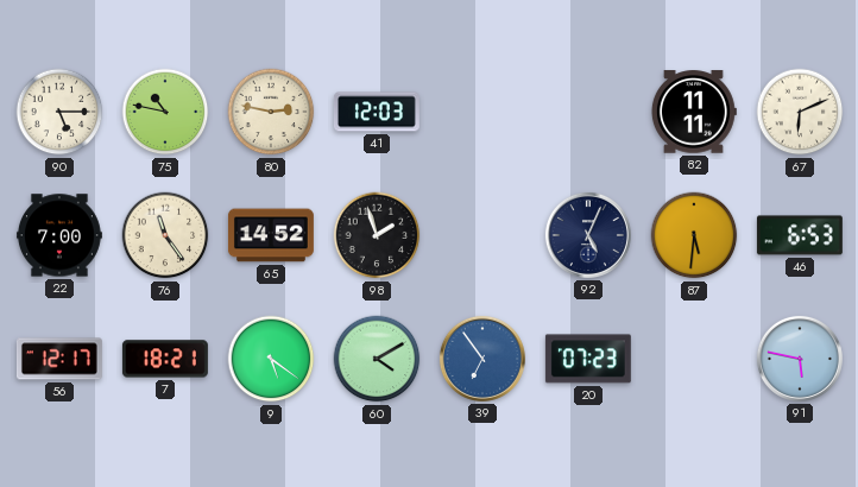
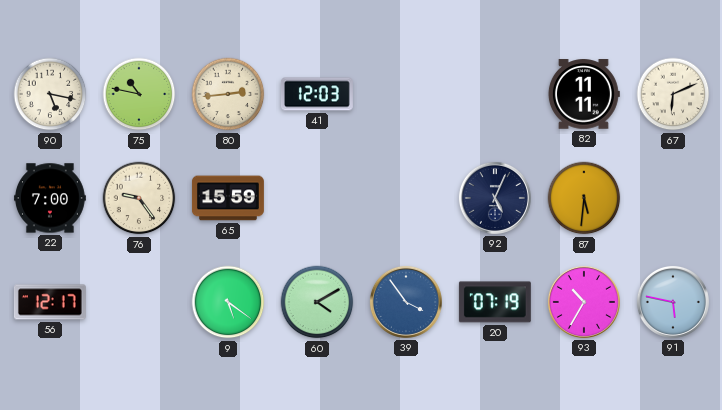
90: 5:15 -> 5:17 (50, 94)
80: 2:47 -> 2:44 (228, 94)
76: 11:24 -> 9:24 (139, 198)
65: 14:52 -> 15:59 (228, 198)
98: 1:57 -> none (377, 235)
46: 6:53 -> none (800, 235)
7: 18:21 -> none (165, 359)
39: 6:54 -> 3:54 (406, 302)
20: 07:23 -> 07:19 (495, 302)
93: none -> 10:35 (584, 302)
